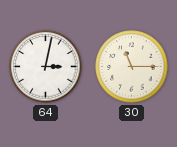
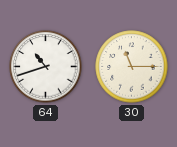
64: 3:02 -> 10:42 (46, 67)
